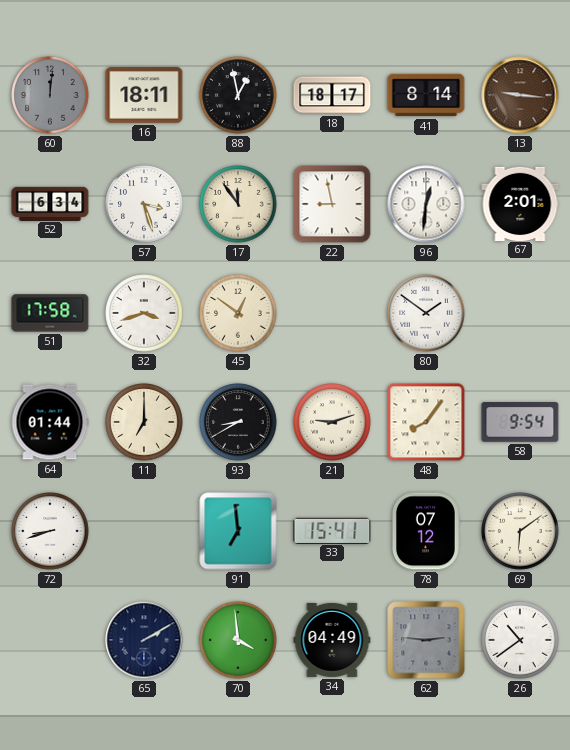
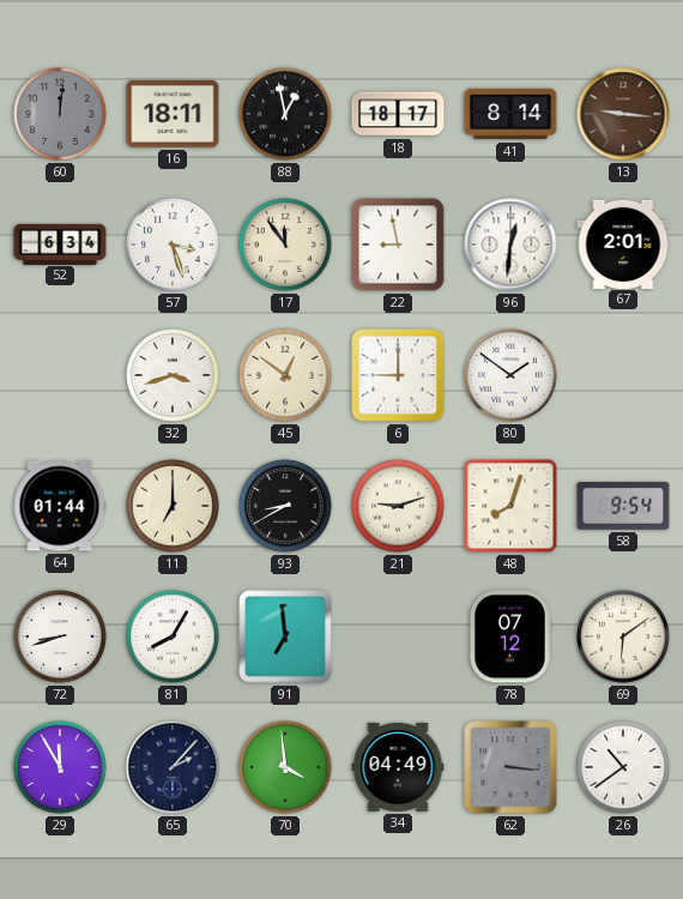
51: 17:58 -> none (50, 313)
6: none -> 9:00 (398, 375)
48: 8:06 -> 8:03 (510, 506)
81: none -> 8:05 (173, 636)
33: 15:41 -> none (332, 530)
29: none -> 11:55 (60, 767)
65: 2:10 -> 2:07 (173, 767)
62: 2:46 -> 3:16 (510, 767)
